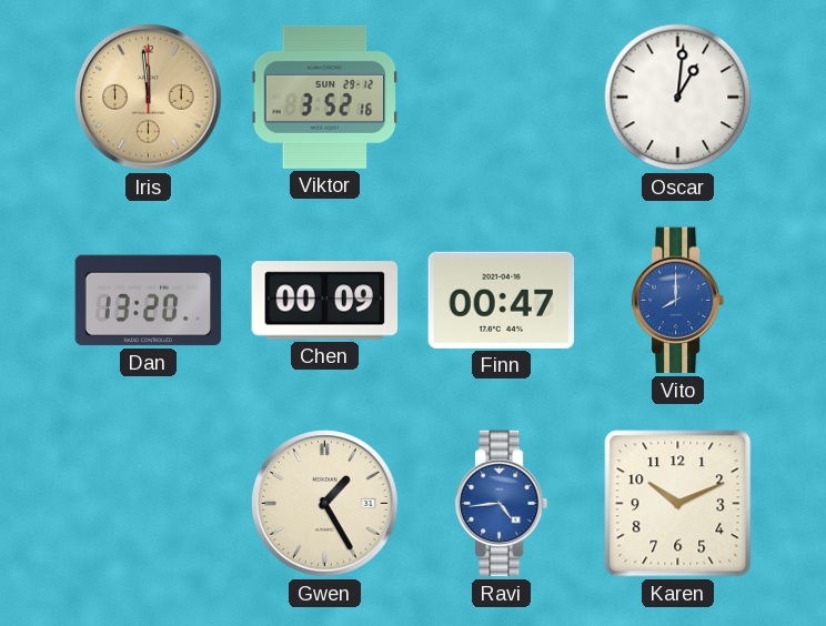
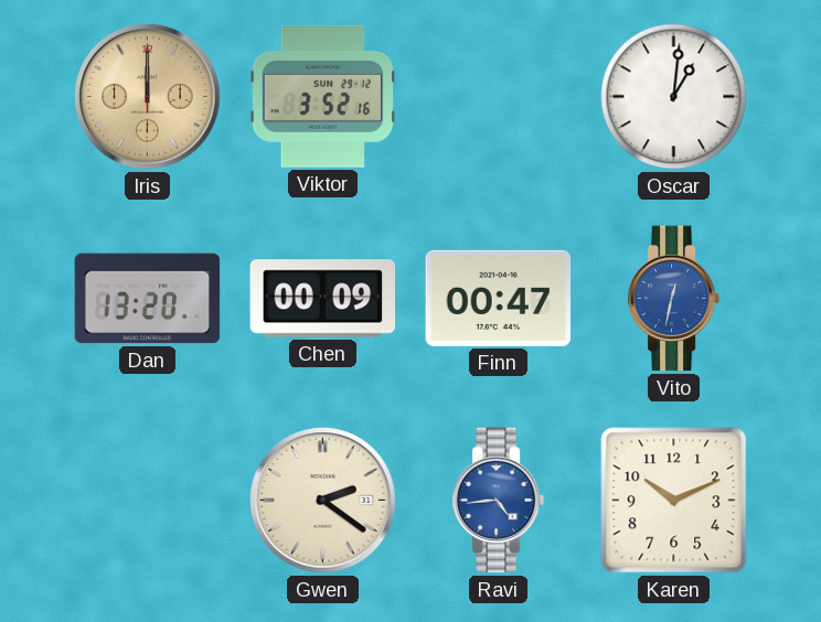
Iris: 11:59 -> 12:00 (148, 97)
Vito: 8:00 -> 12:32 (674, 299)
Gwen: 1:25 -> 2:21 (323, 501)
